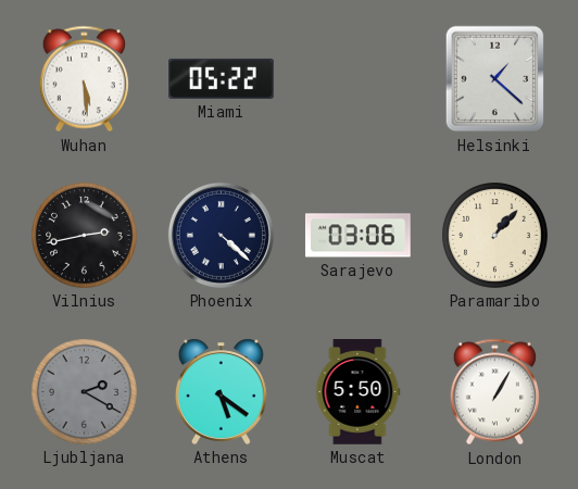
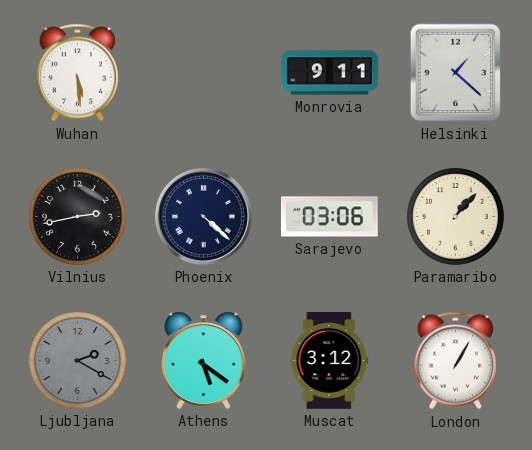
Miami: 05:22 -> none (222, 78)
Monrovia: none -> 9:11 (330, 73)
Muscat: 5:50 -> 3:12 (330, 361)
